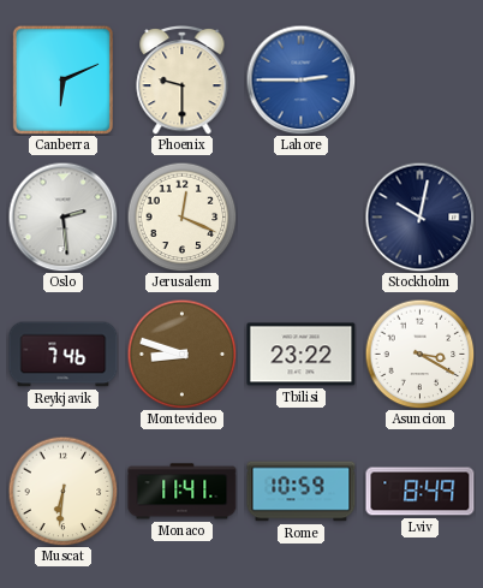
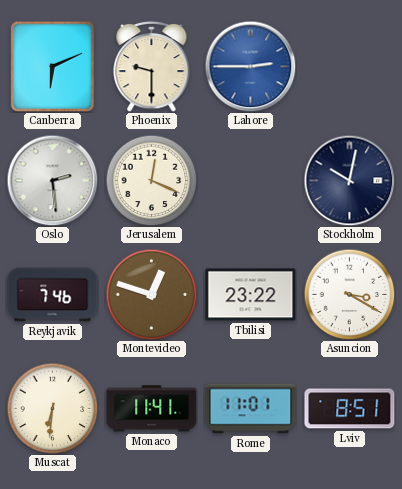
Montevideo: 8:48 -> 12:48 (151, 294)
Rome: 10:59 -> 11:01 (251, 409)
Lviv: 8:49 -> 8:51 (350, 409)
